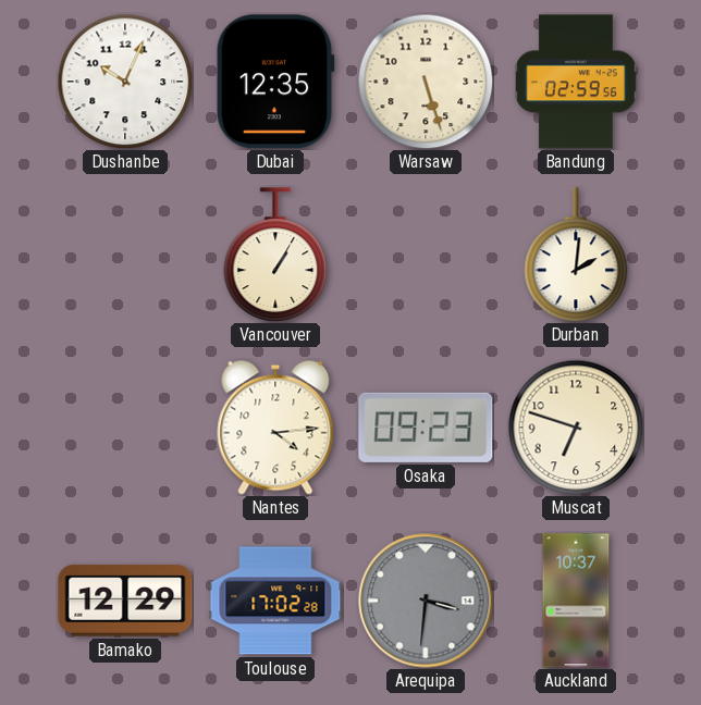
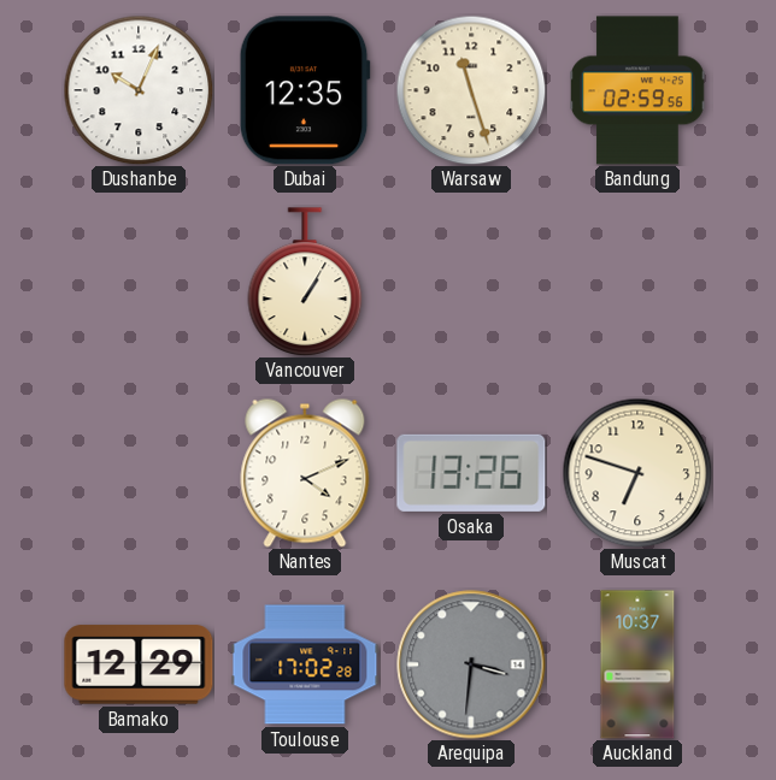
Warsaw: 5:27 -> 11:27 (471, 90)
Durban: 2:01 -> none (576, 255)
Nantes: 4:14 -> 4:11 (305, 473)
Osaka: 09:23 -> 13:26 (471, 473)
